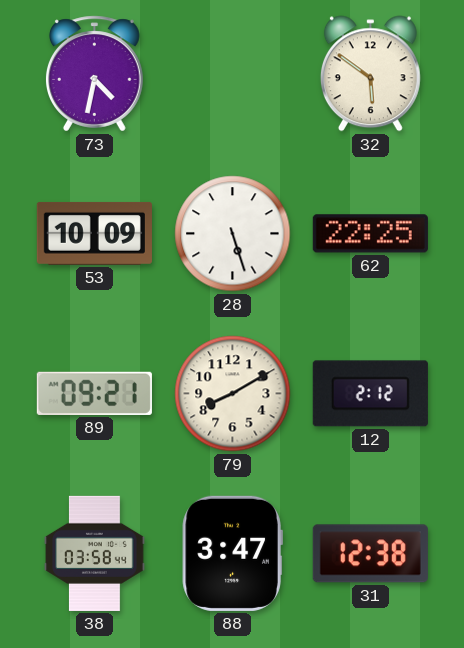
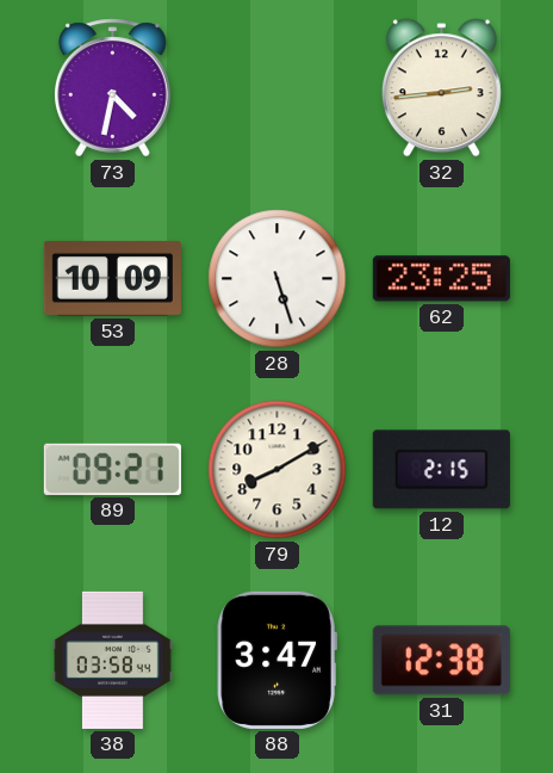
32: 5:51 -> 2:44 (441, 88)
62: 22:25 -> 23:25 (441, 279)
12: 2:12 -> 2:15 (441, 470)
